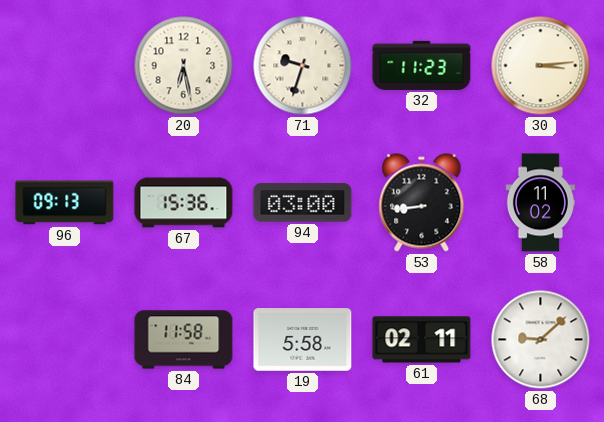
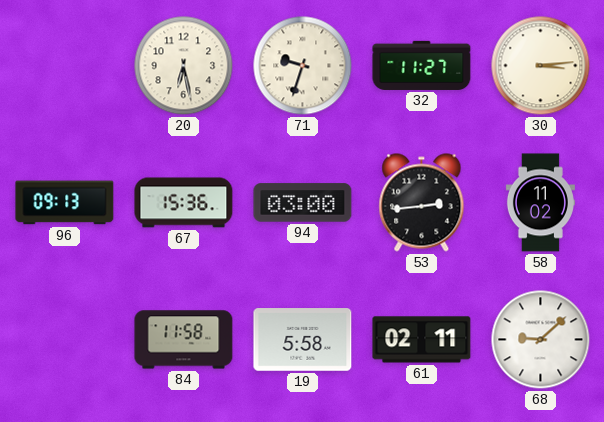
32: 11:23 -> 11:27 (422, 65)
53: 8:44 -> 2:44 (422, 203)
